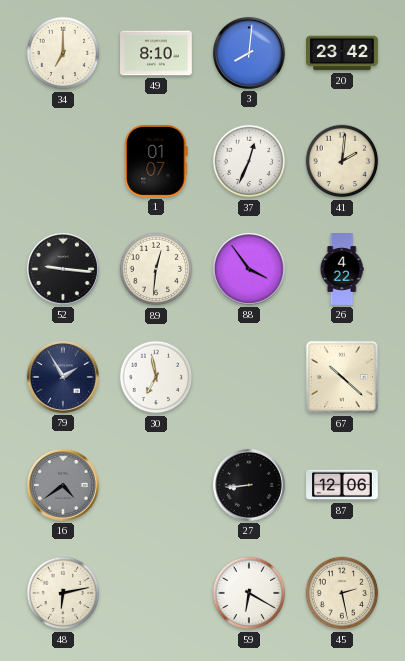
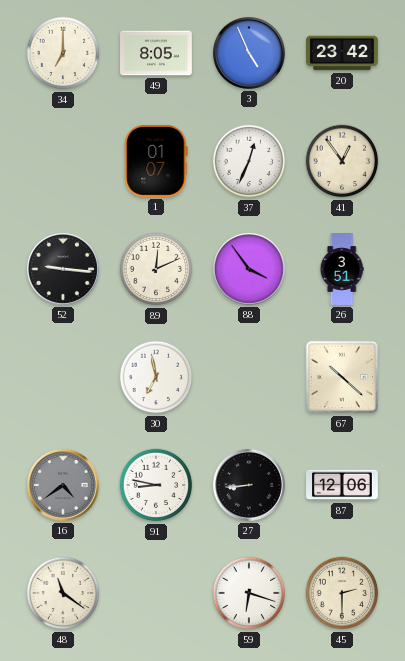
49: 8:10 -> 8:05 (157, 53)
3: 8:01 -> 4:56 (249, 53)
41: 2:01 -> 12:54 (342, 161)
89: 12:31 -> 12:11 (156, 269)
26: 4:22 -> 3:51 (342, 269)
79: 1:55 -> none (63, 377)
91: none -> 8:47 (156, 485)
48: 6:13 -> 11:21 (63, 593)
59: 6:20 -> 6:18 (249, 593)
45: 2:28 -> 2:30 (342, 593)
